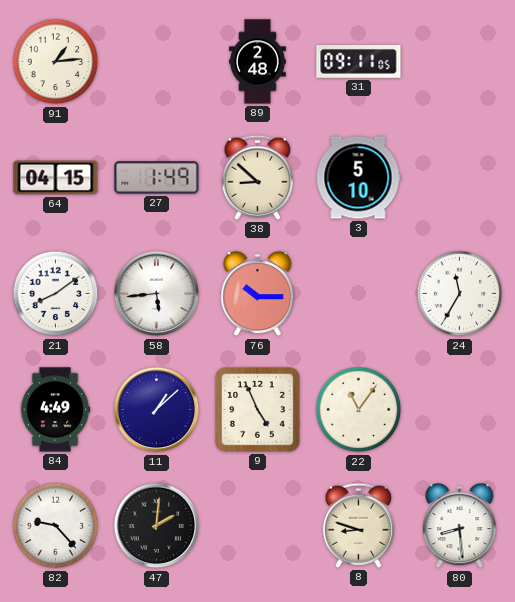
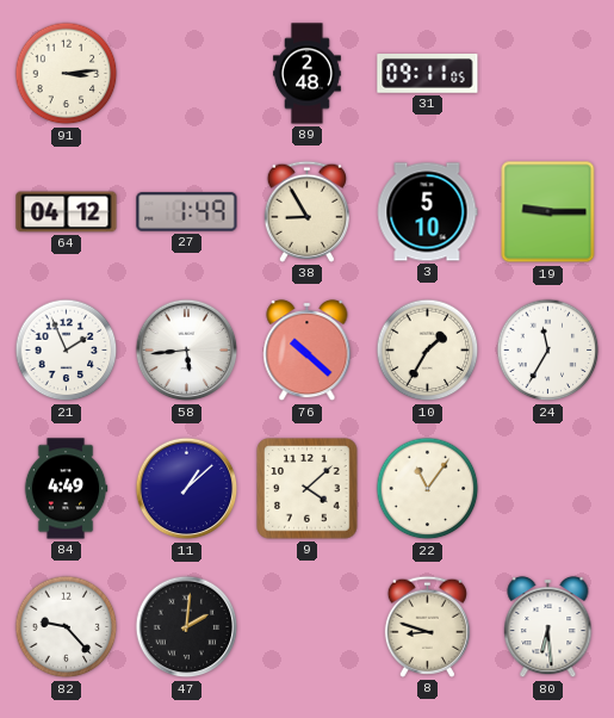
91: 1:14 -> 3:14 (67, 74)
64: 04:15 -> 04:12 (67, 212)
38: 8:52 -> 8:55 (306, 211)
19: none -> 9:15 (548, 212)
21: 8:09 -> 1:56 (67, 351)
76: 10:15 -> 10:22 (308, 351)
10: none -> 1:35 (428, 351)
9: 4:56 -> 4:08 (308, 489)
80: 8:29 -> 6:29 (548, 627)
